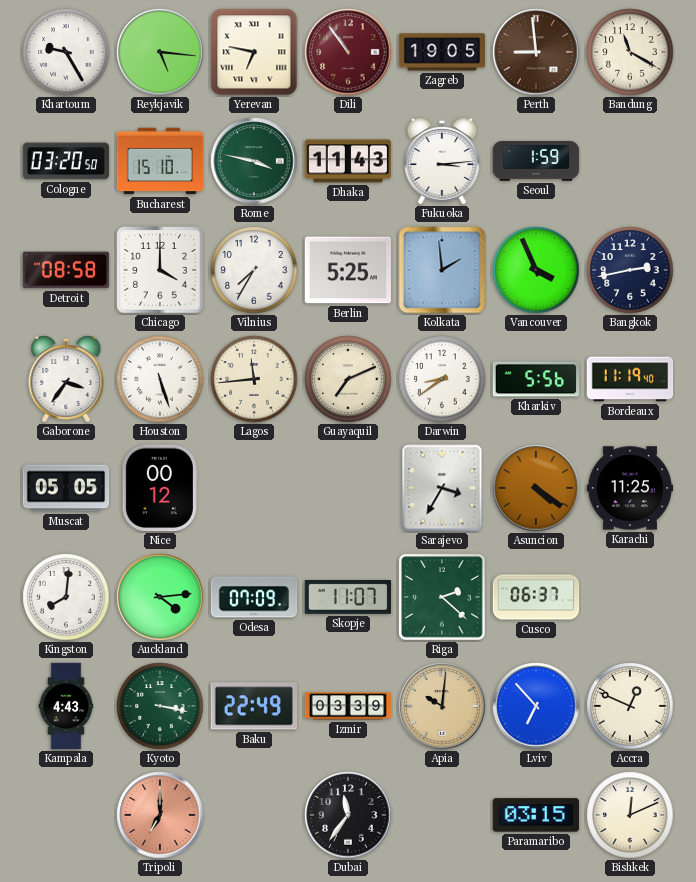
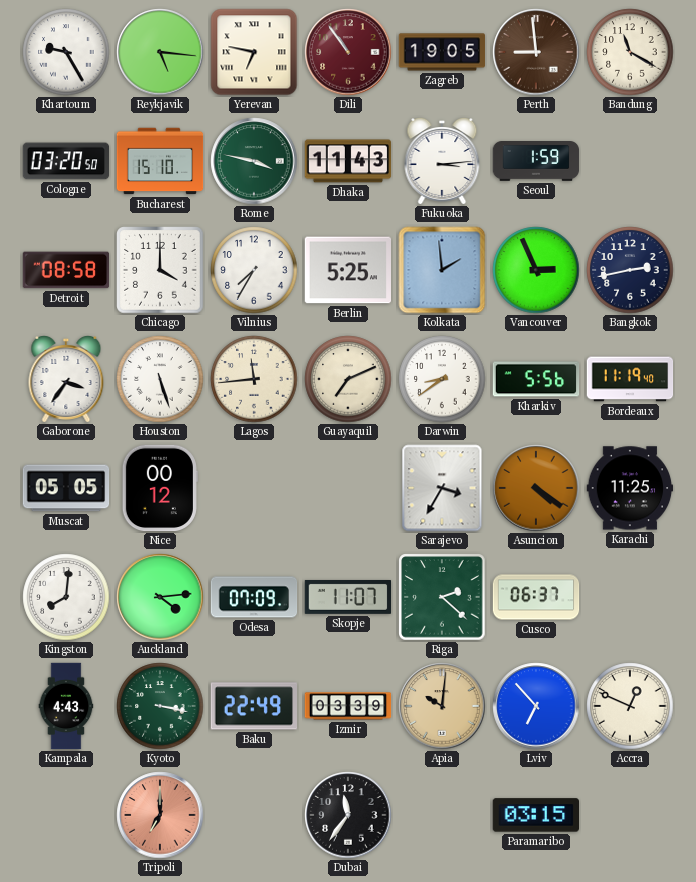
Vancouver: 3:56 -> 2:56 (536, 270)
Bishkek: 12:11 -> none (630, 815)
